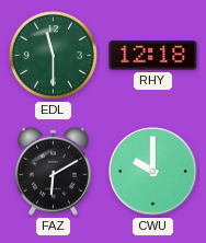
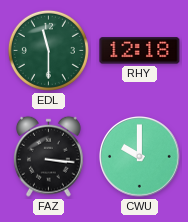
FAZ: 6:10 -> 3:16 (48, 156)
